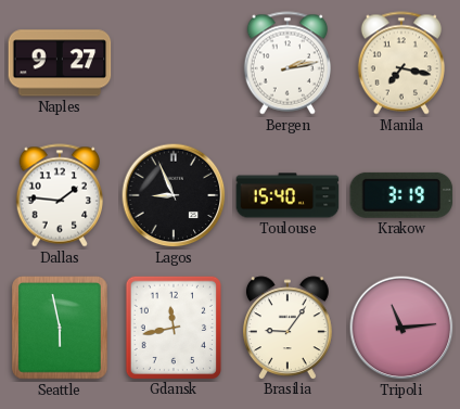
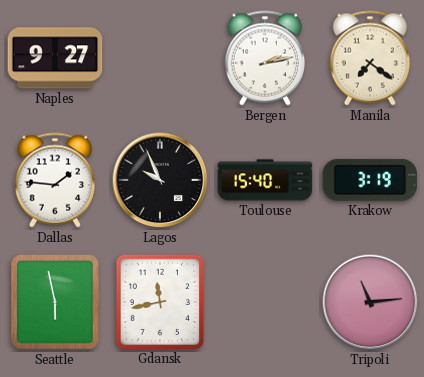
Manila: 7:17 -> 7:21 (369, 58)
Lagos: 8:56 -> 9:56 (160, 180)
Brasilia: 9:06 -> none (287, 328)
